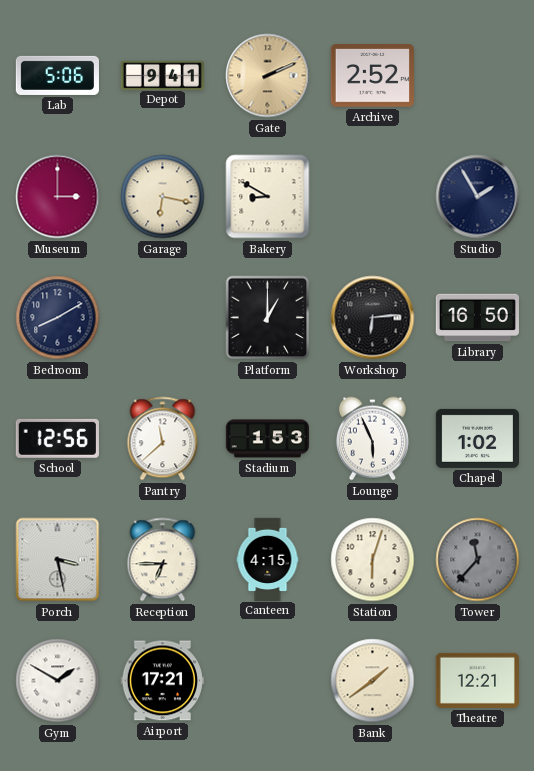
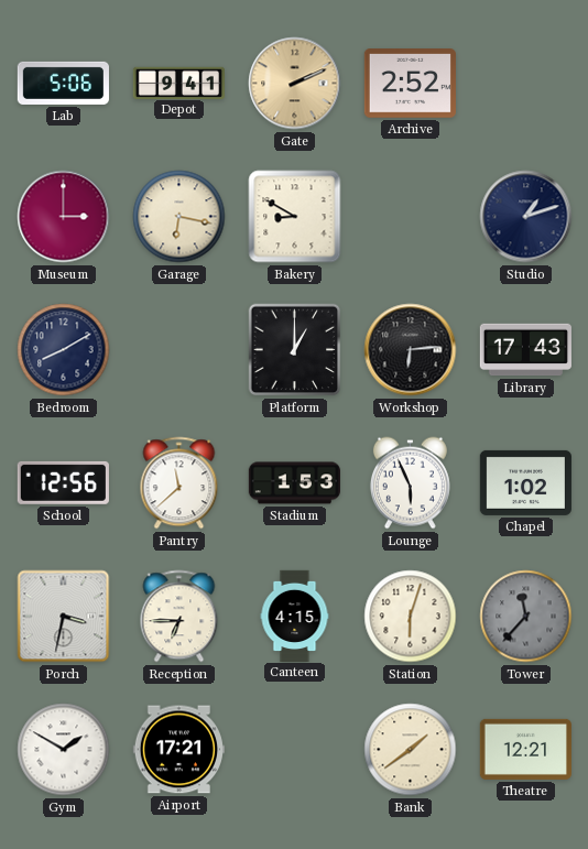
Studio: 1:55 -> 1:12 (526, 217)
Library: 16:50 -> 17:43 (525, 350)
Porch: 3:28 -> 3:32 (64, 617)
